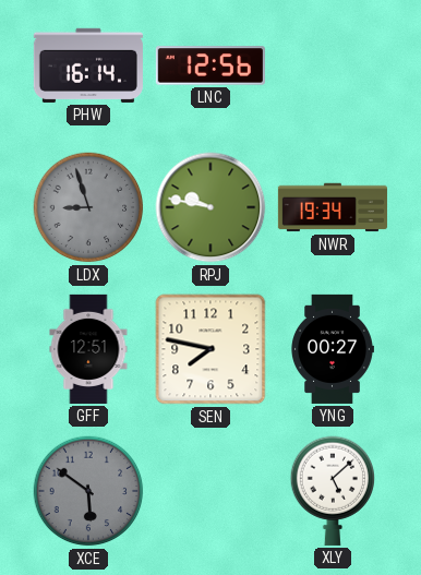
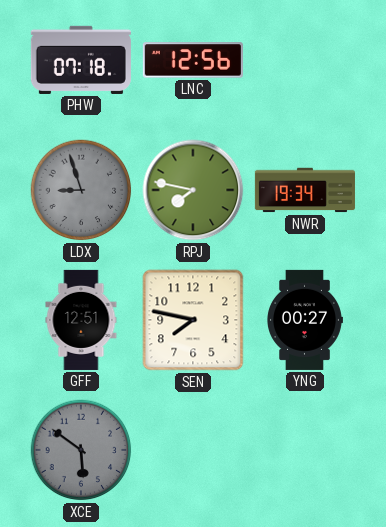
PHW: 16:14 -> 07:18 (81, 60)
RPJ: 9:47 -> 7:47 (193, 190)
XLY: 5:08 -> none (332, 491)
